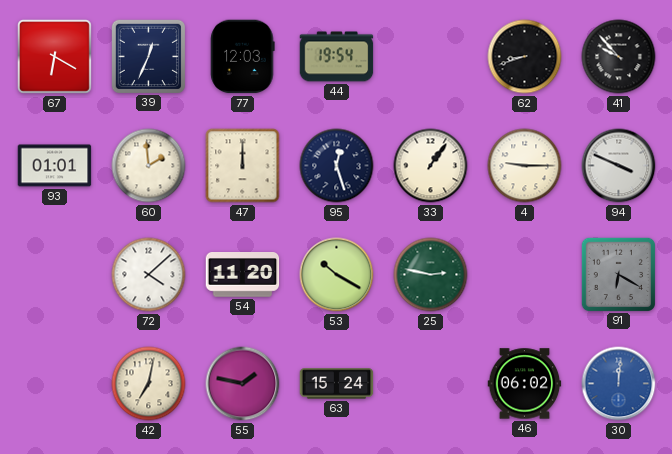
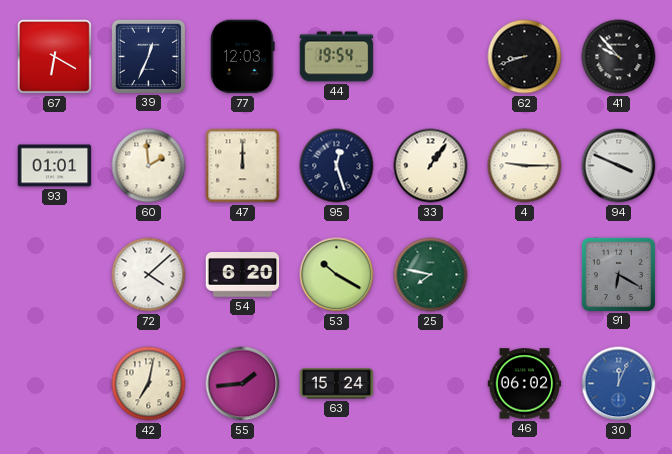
54: 11:20 -> 6:20 (243, 275)
25: 2:47 -> 7:47 (431, 275)
55: 1:47 -> 1:44 (243, 384)
30: 12:01 -> 12:04 (619, 384)
